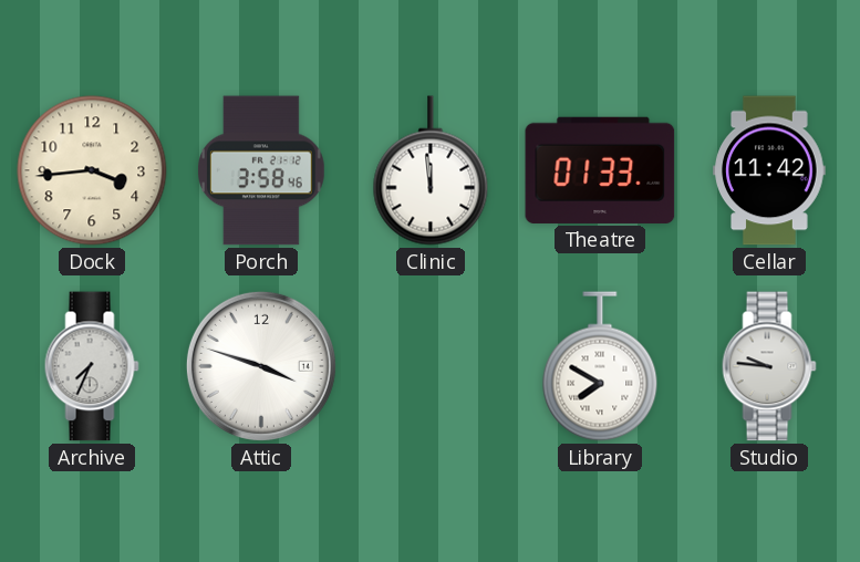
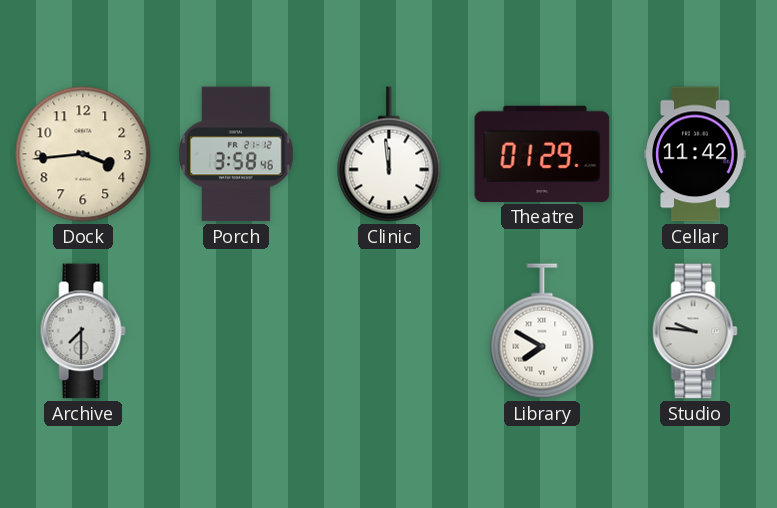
Theatre: 01:33 -> 01:29 (542, 154)
Archive: 7:34 -> 7:30 (83, 331)
Attic: 3:48 -> none (261, 366)
